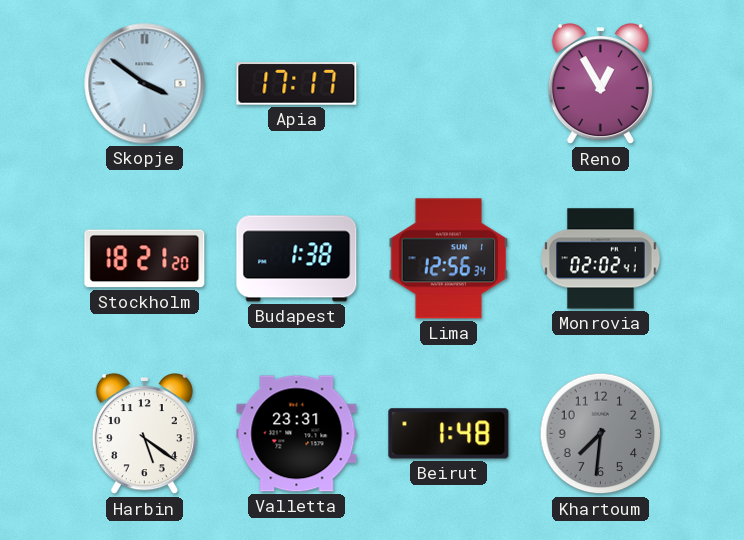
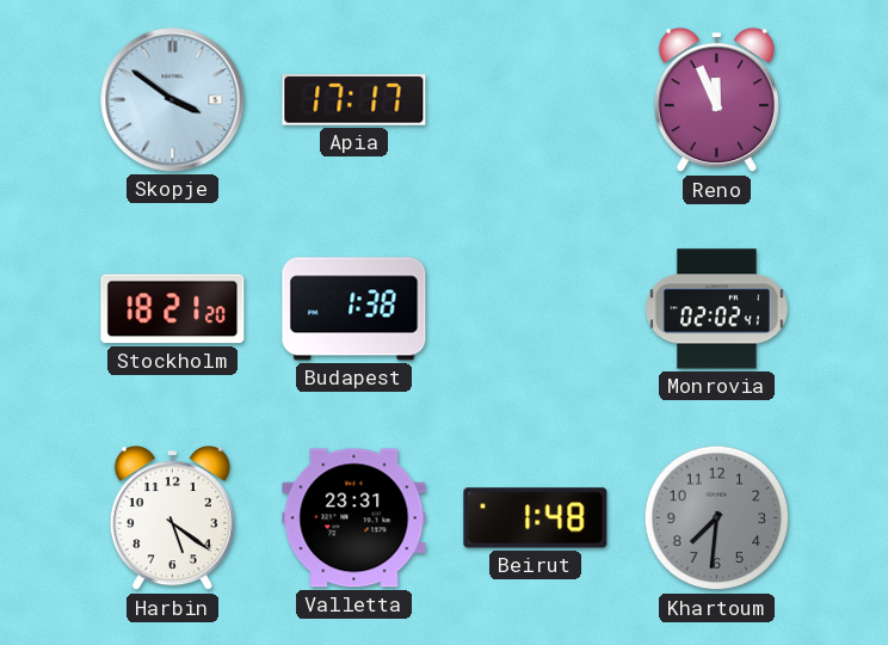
Reno: 12:55 -> 11:56 (716, 100)
Lima: 12:56 -> none (449, 259)
